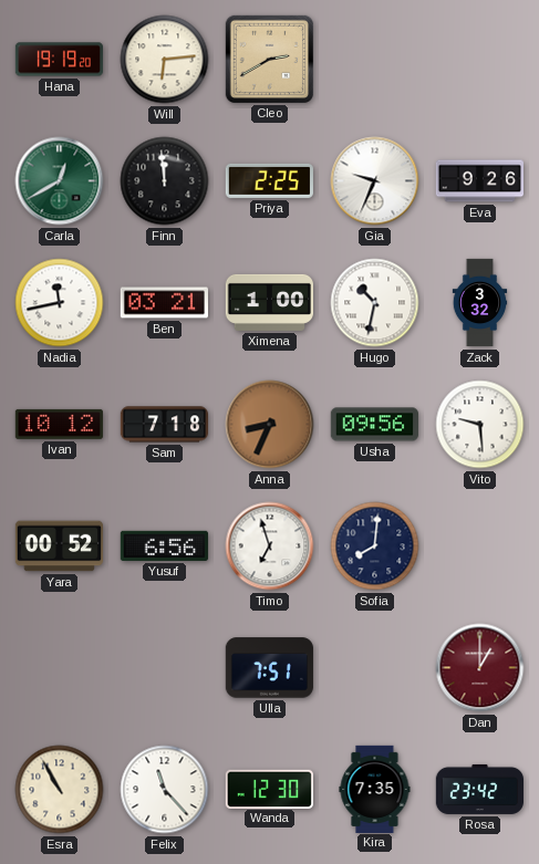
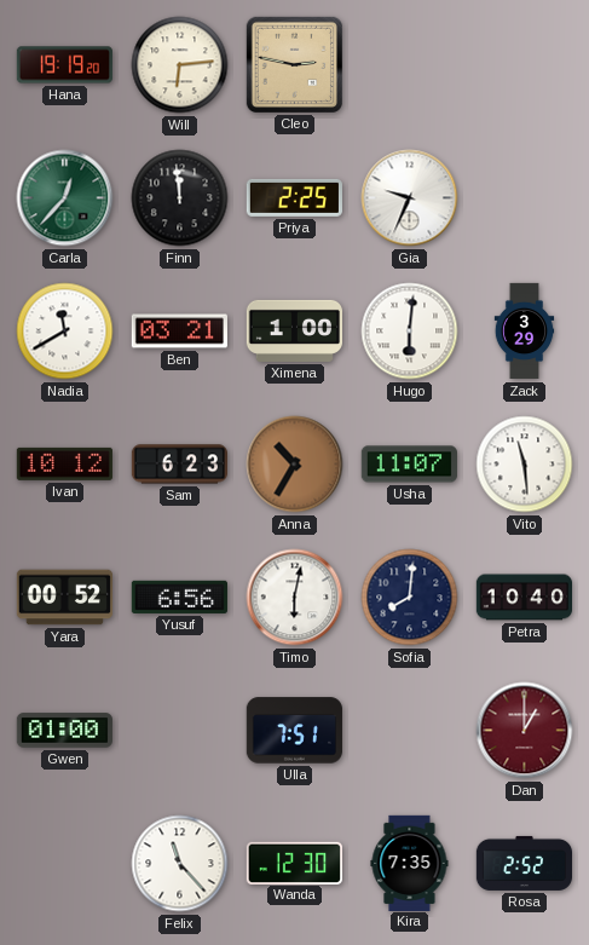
Cleo: 2:40 -> 2:47 (294, 64)
Carla: 12:40 -> 12:37 (65, 198)
Eva: 9:26 -> none (479, 181)
Nadia: 11:43 -> 11:40 (65, 332)
Hugo: 10:32 -> 6:01 (410, 332)
Zack: 3:32 -> 3:29 (525, 332)
Sam: 7:18 -> 6:23 (179, 465)
Anna: 8:34 -> 10:35 (295, 465)
Usha: 09:56 -> 11:07 (409, 465)
Vito: 9:29 -> 11:29 (525, 465)
Timo: 6:57 -> 6:02 (295, 598)
Petra: none -> 10:40 (524, 598)
Gwen: none -> 01:00 (64, 731)
Esra: 10:55 -> none (60, 790)
Rosa: 23:42 -> 2:52 (524, 863)
